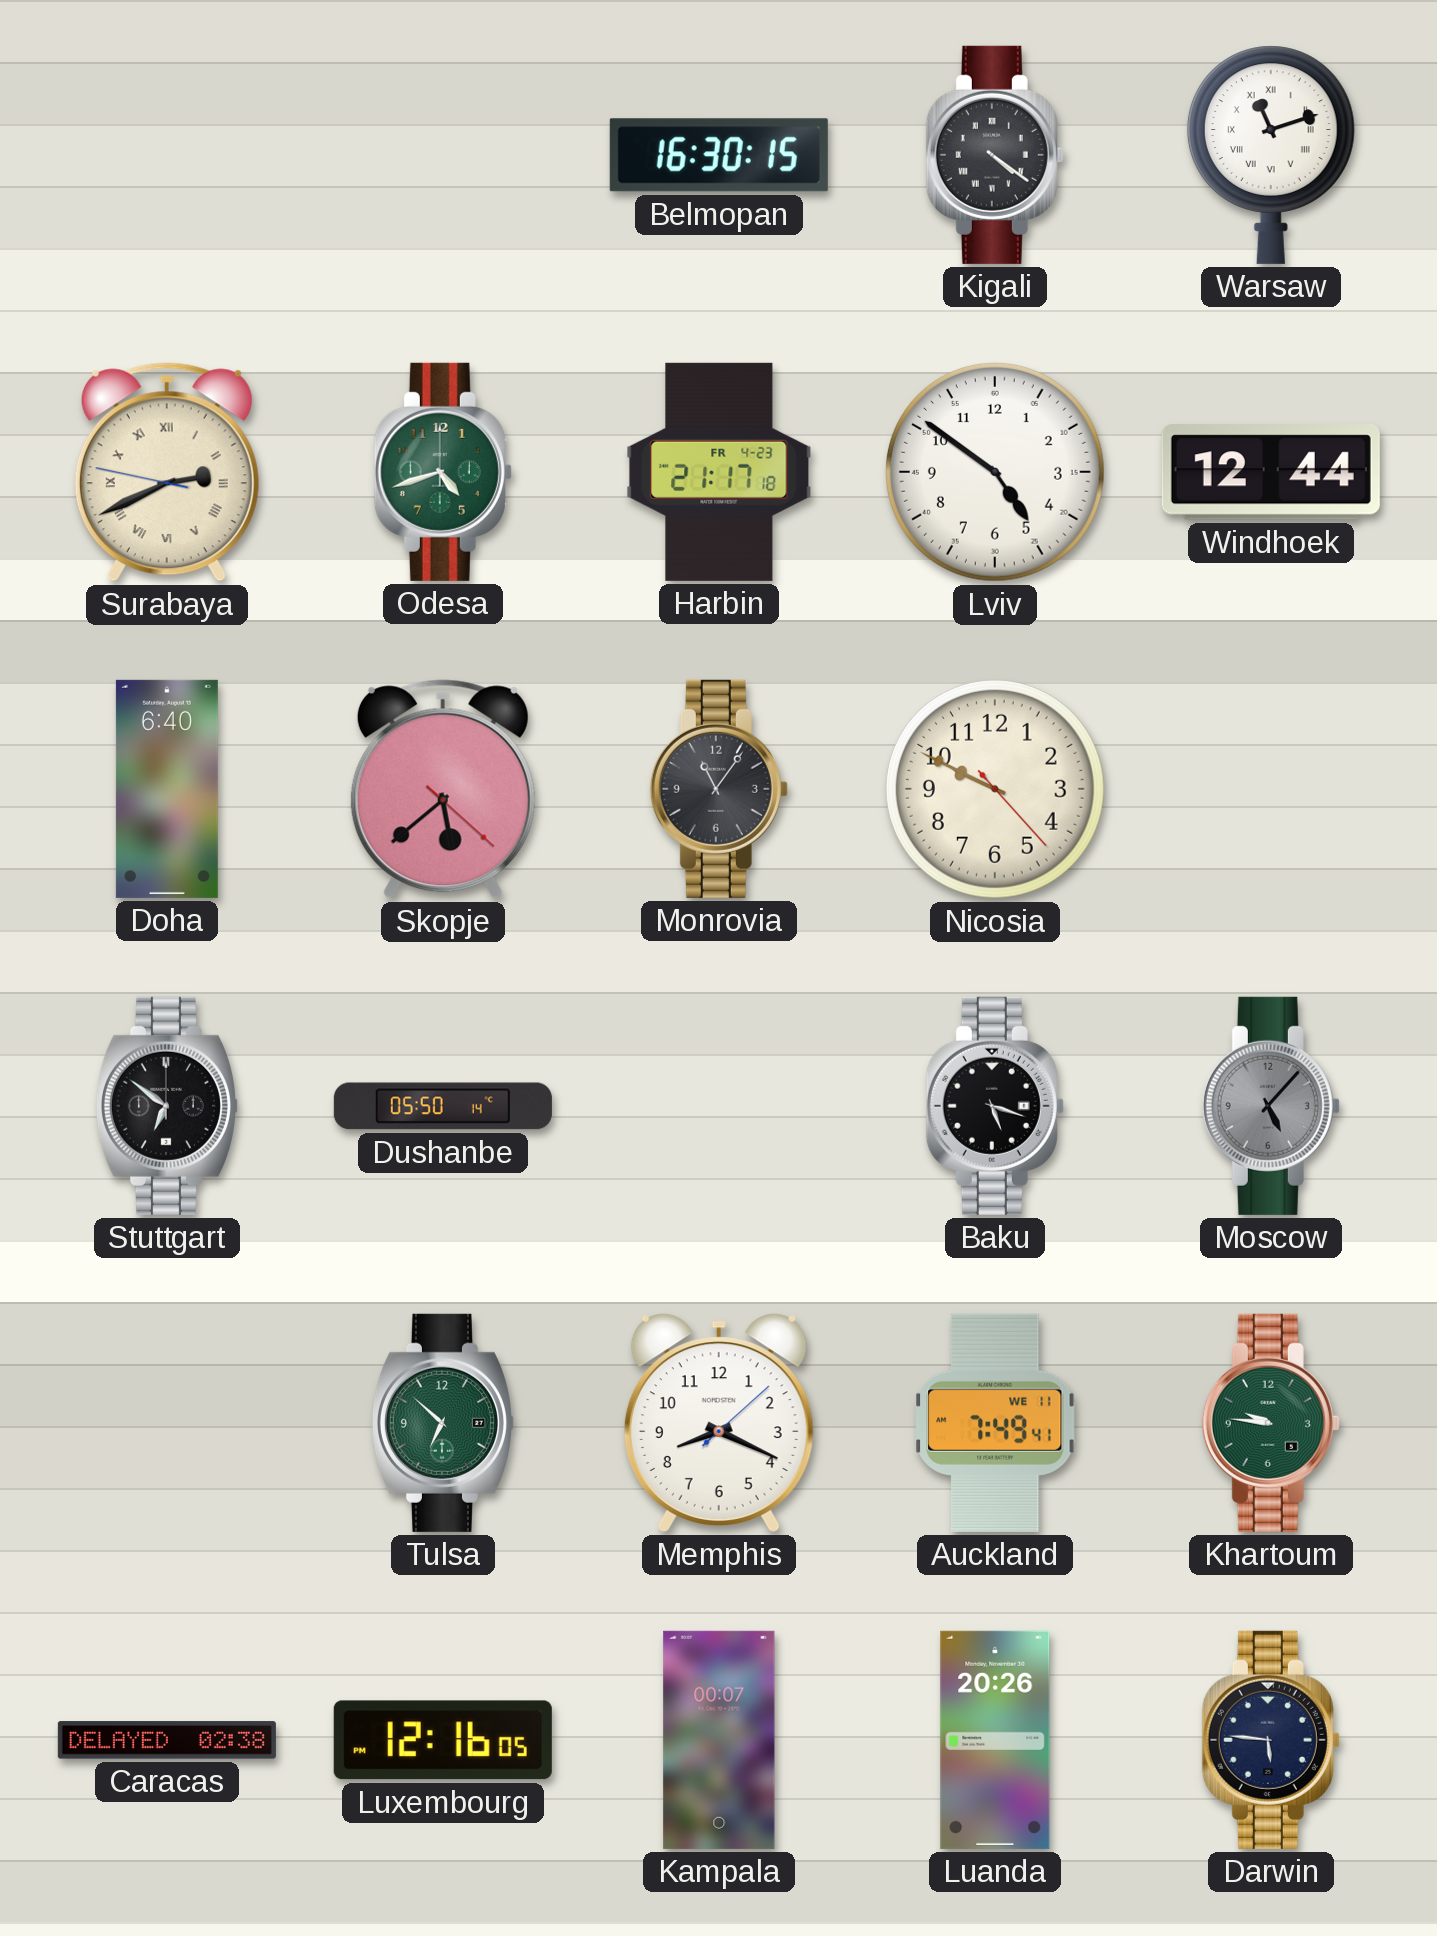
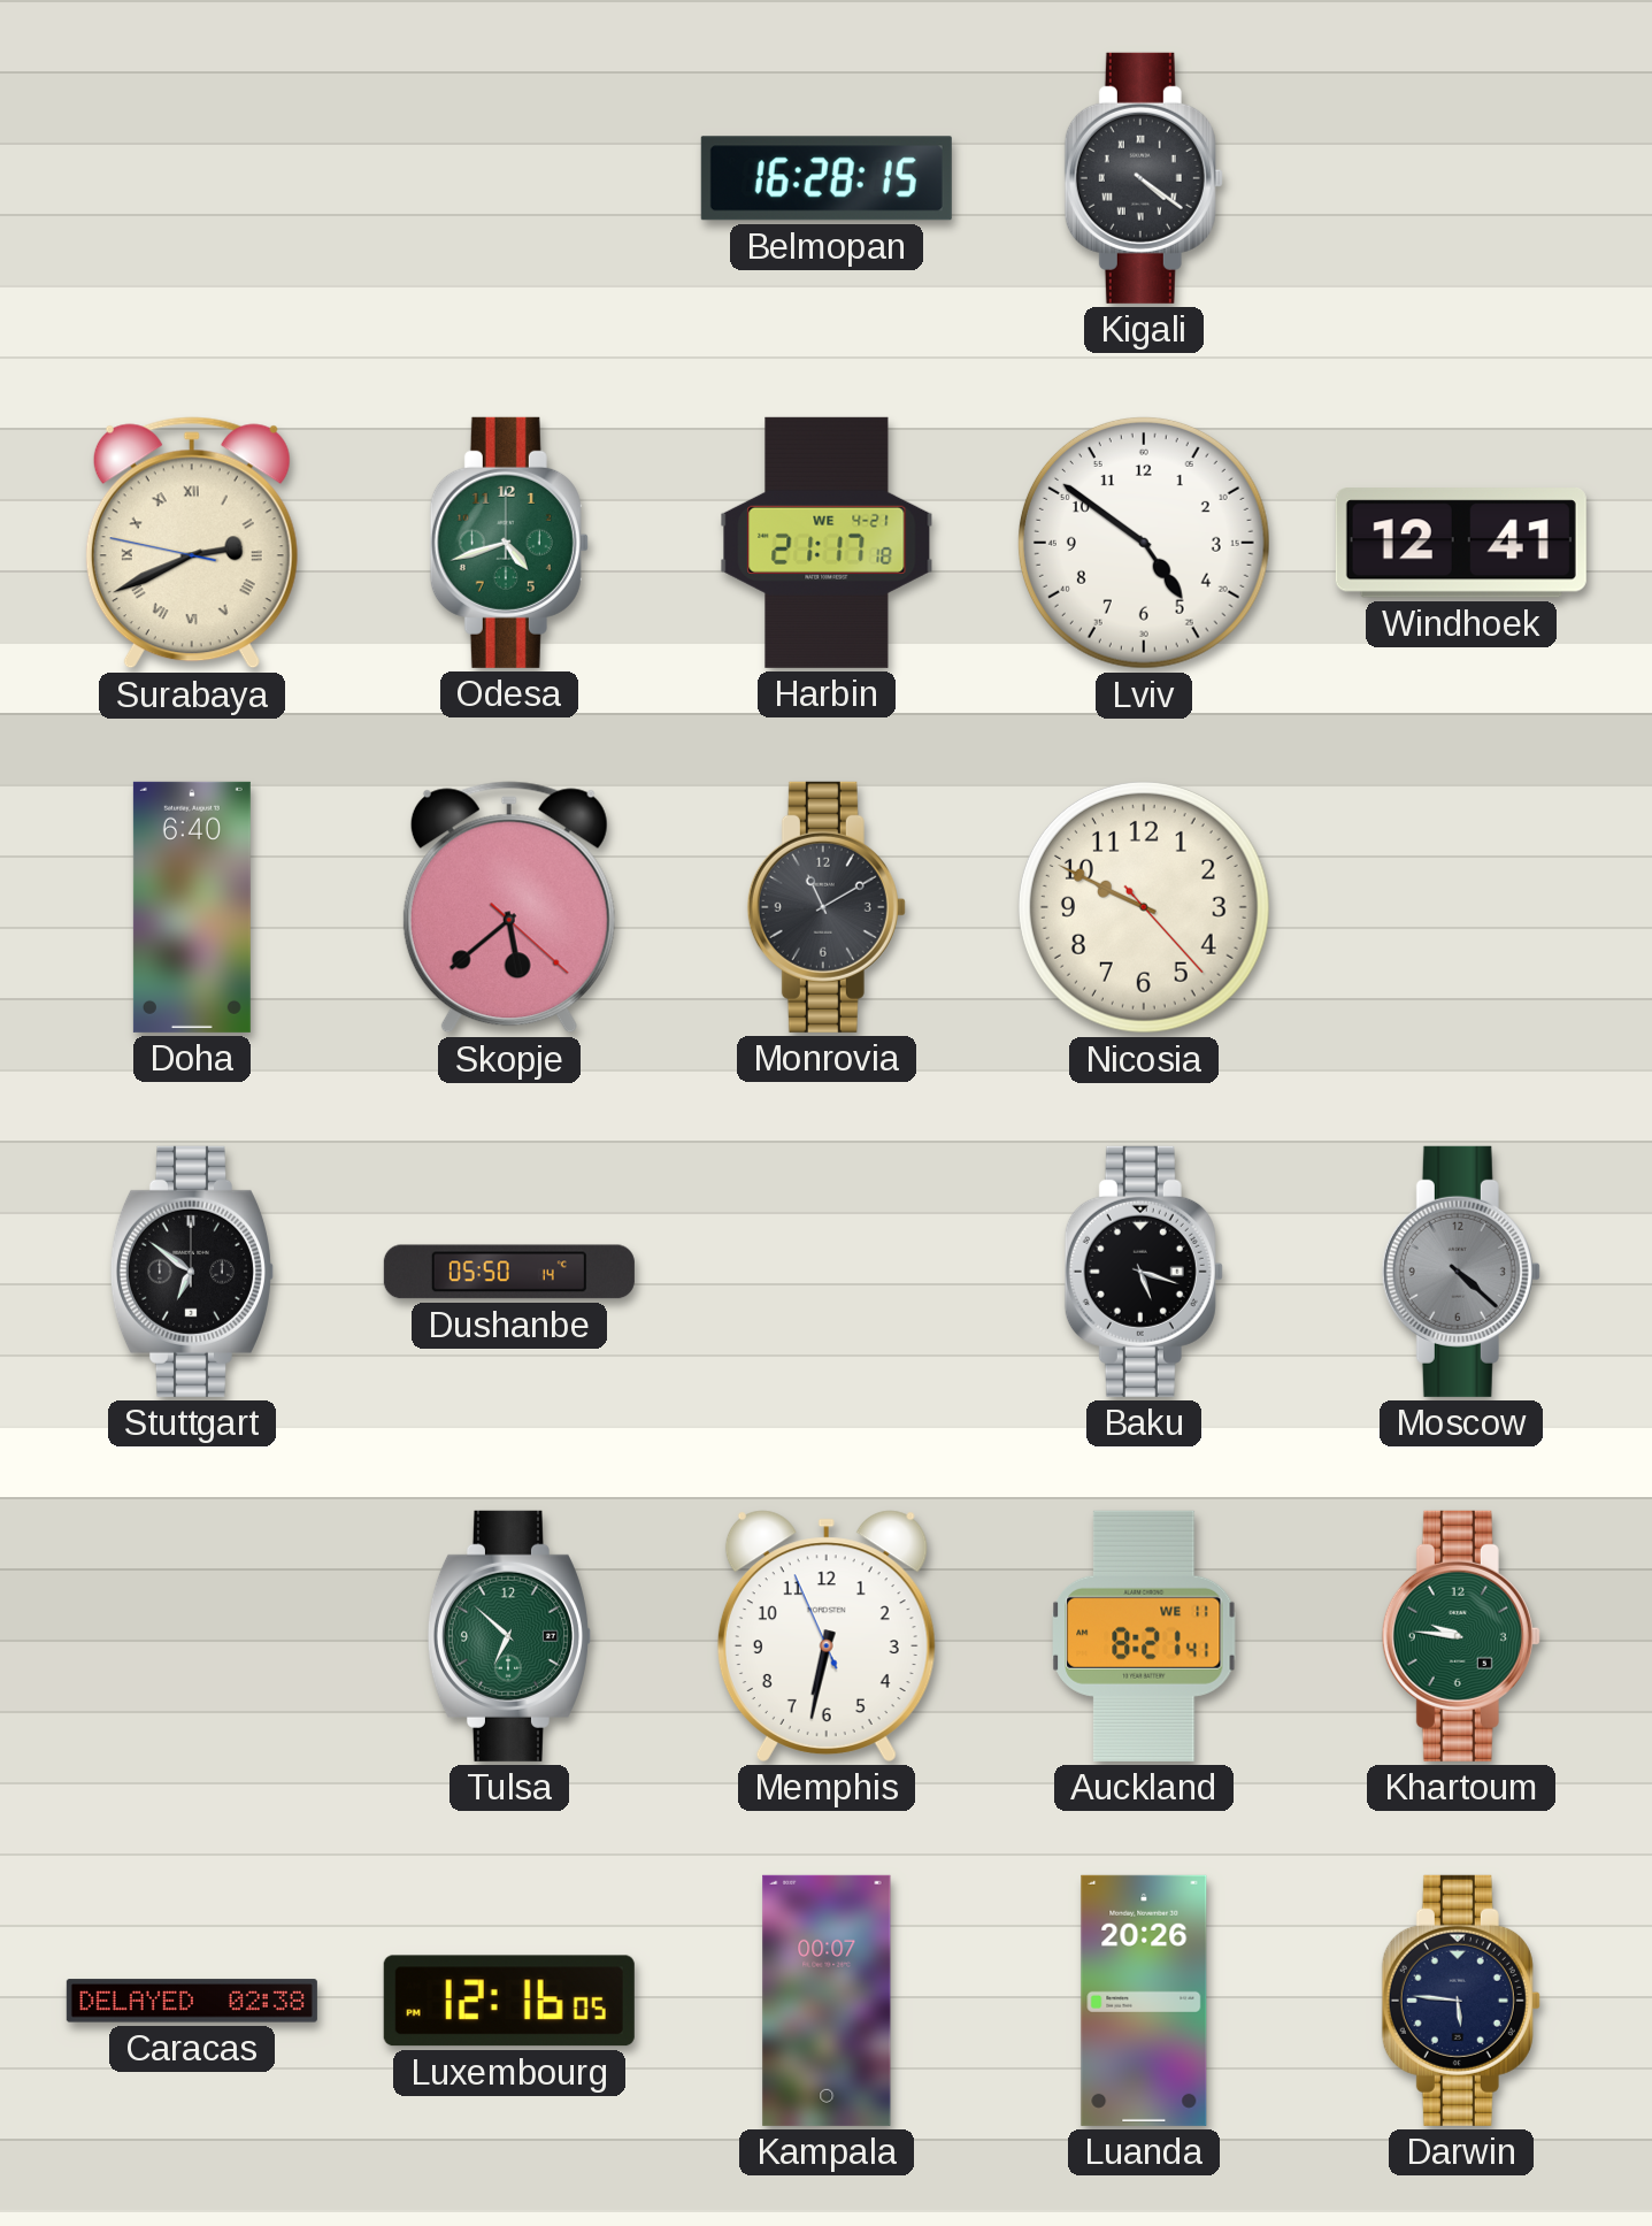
Belmopan: 16:30 -> 16:28 (827, 178)
Warsaw: 11:12 -> none (1271, 155)
Harbin date: FR 4-23 -> WE 4-21 (827, 543)
Windhoek: 12:44 -> 12:41 (1461, 543)
Monrovia: 11:06 -> 11:10 (827, 907)
Moscow: 5:07 -> 4:22 (1461, 1272)
Memphis: 8:19 -> 6:31 (827, 1636)
Auckland: 7:49 -> 8:21 (1144, 1636)
